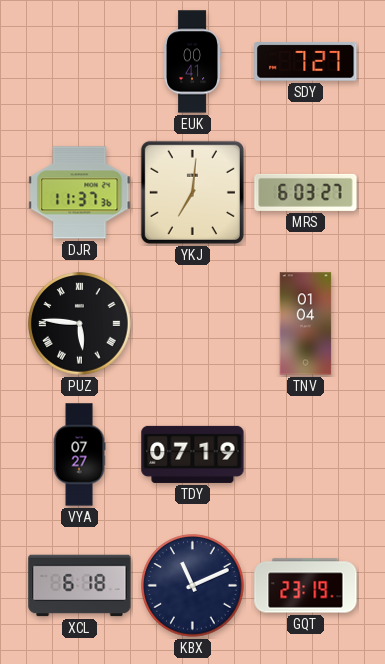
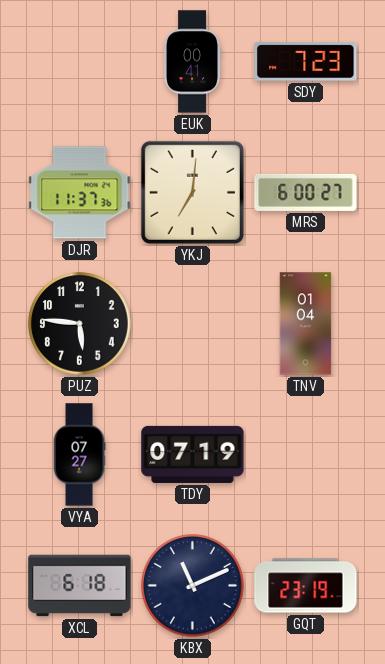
SDY: 7:27 -> 7:23 (306, 62)
MRS: 6:03 -> 6:00 (306, 192)
PUZ numerals: Roman -> Arabic (80, 324)
